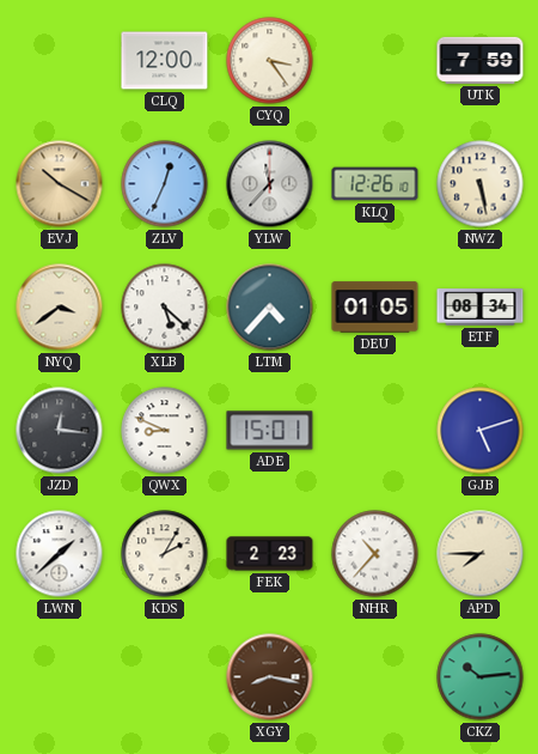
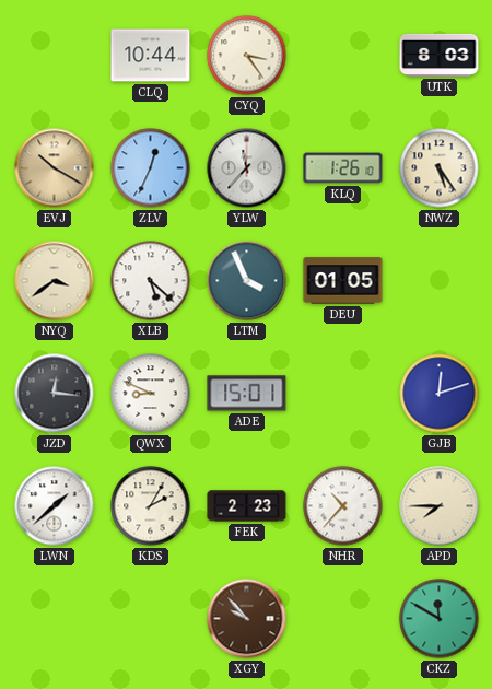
CLQ: 12:00 -> 10:44 (151, 56)
UTK: 7:59 -> 8:03 (440, 55)
KLQ: 12:26 -> 1:26 (343, 168)
NWZ: 5:28 -> 5:24 (440, 168)
LTM: 4:37 -> 3:56 (247, 281)
ETF: 08:34 -> none (481, 308)
GJB: 5:12 -> 12:12 (440, 394)
XGY: 8:17 -> 9:53 (247, 619)
CKZ: 10:14 -> 11:50 (440, 619)
